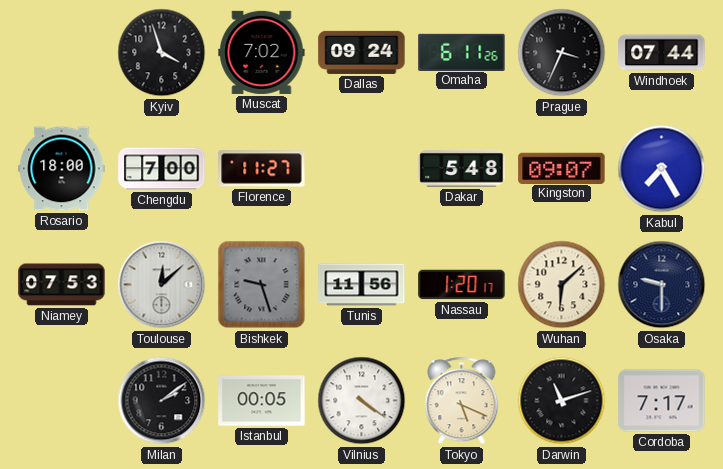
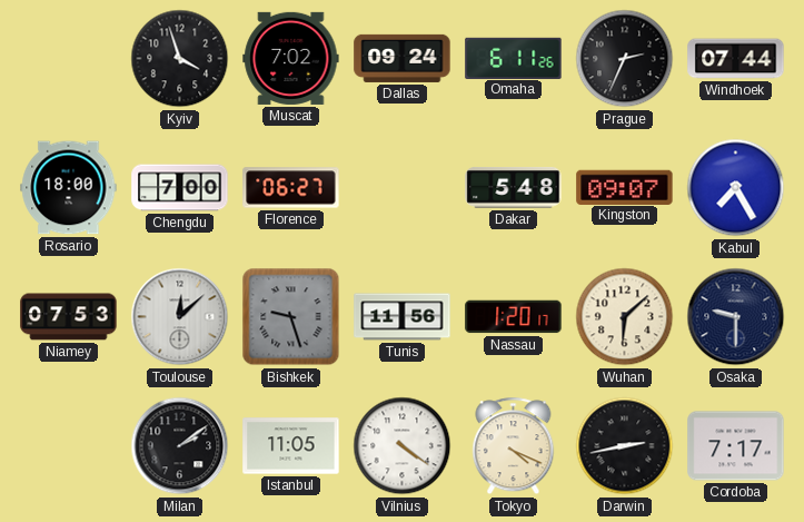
Prague: 3:34 -> 2:34 (625, 59)
Florence: 11:27 -> 06:27 (291, 188)
Istanbul: 00:05 -> 11:05 (291, 446)
Tokyo: 5:19 -> 4:19 (514, 446)
Darwin: 11:12 -> 2:43 (625, 446)
